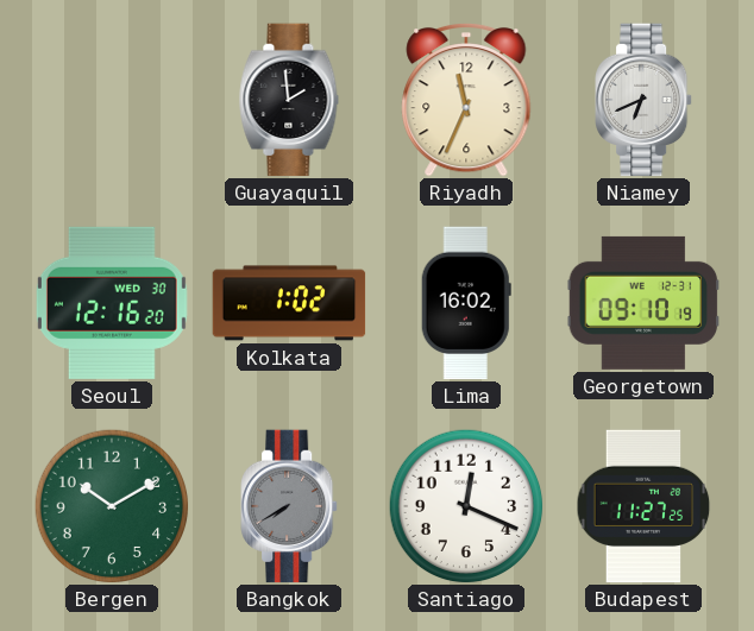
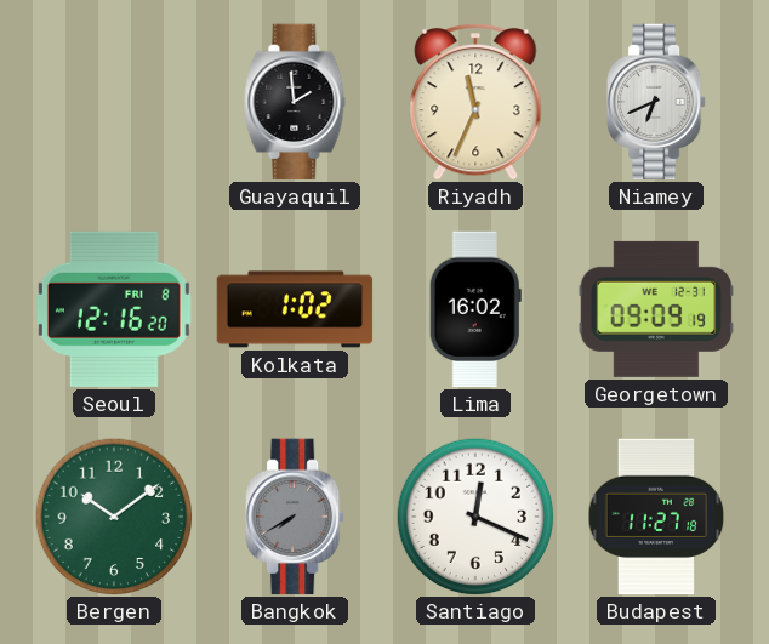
Seoul date: WED 30 -> FRI 8 (114, 309)
Georgetown: 09:10 -> 09:09 (656, 309)
Bergen: 10:10 -> 10:09 (114, 517)
Budapest: 11:27:25 -> 11:27:18 (656, 517)
